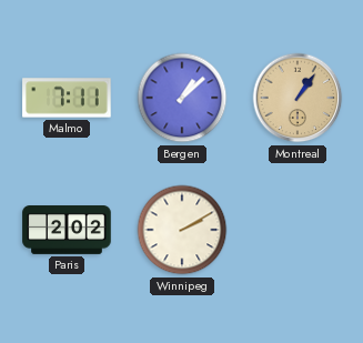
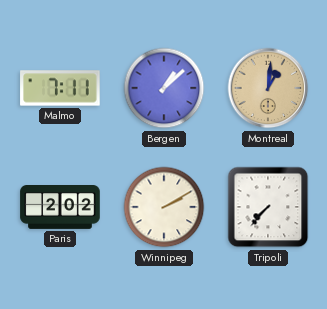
Montreal: 1:06 -> 1:01 (268, 88)
Tripoli: none -> 7:37 (268, 207)
